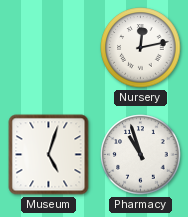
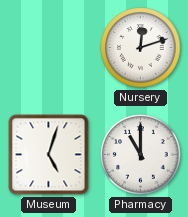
Nursery: 12:13 -> 12:12 (141, 48)
Pharmacy: 10:57 -> 11:00 (141, 155)
